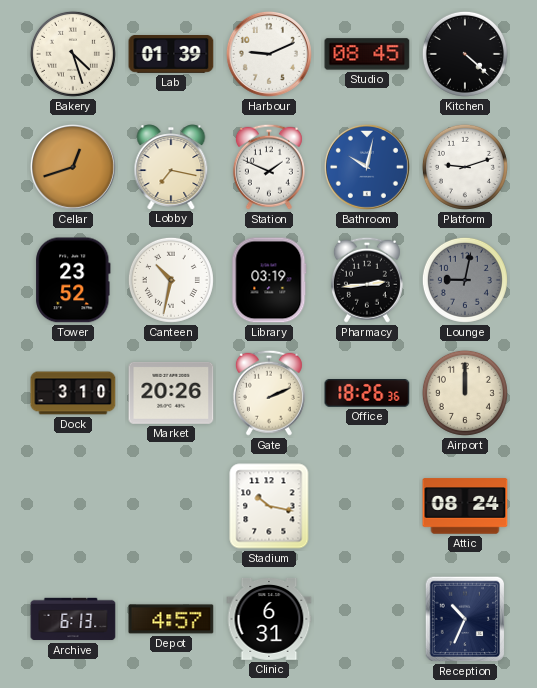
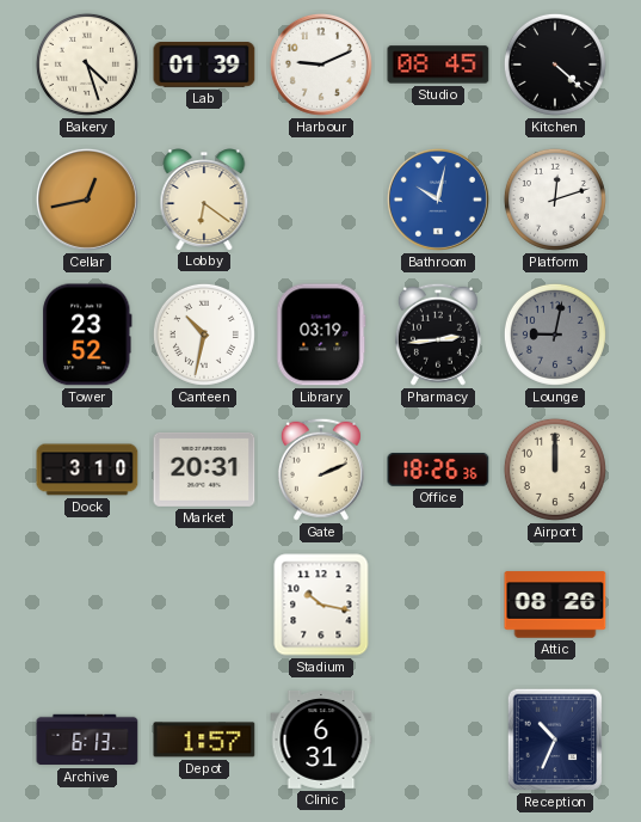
Cellar: 12:42 -> 12:43 (87, 200)
Lobby: 7:17 -> 6:21 (204, 200)
Station: 1:49 -> none (269, 167)
Platform: 9:12 -> 12:12 (555, 200)
Market: 20:26 -> 20:31 (204, 470)
Attic: 08:24 -> 08:26 (555, 605)
Depot: 4:57 -> 1:57 (204, 740)
